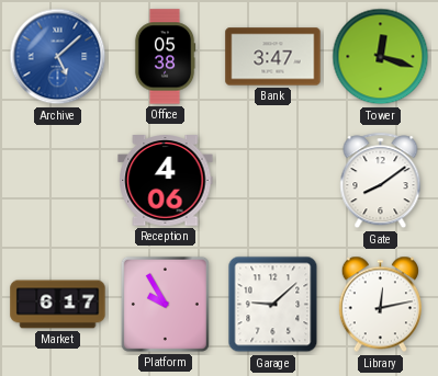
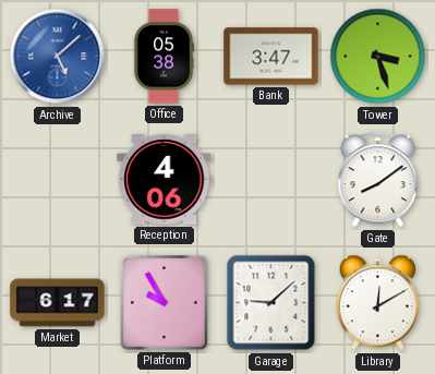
Tower: 12:18 -> 3:27 (378, 57)
Library: 12:13 -> 12:10 (377, 303)
